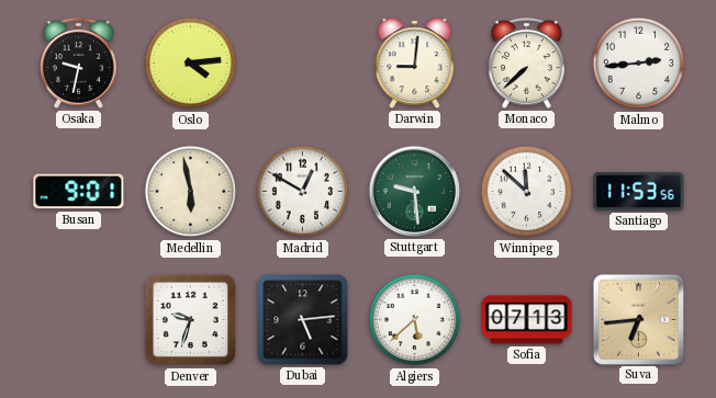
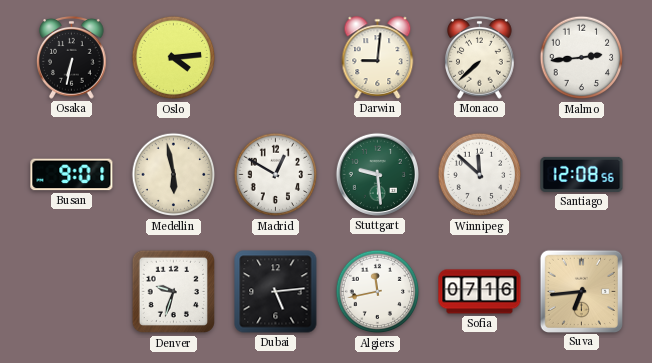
Osaka: 9:32 -> 6:32 (72, 58)
Santiago: 11:53 -> 12:08 (582, 174)
Algiers: 5:38 -> 11:43 (378, 292)
Sofia: 07:13 -> 07:16 (480, 292)
